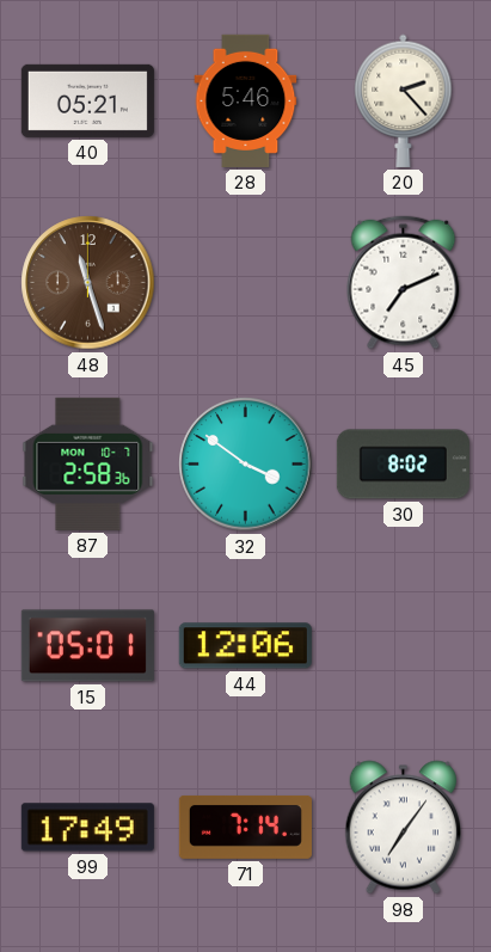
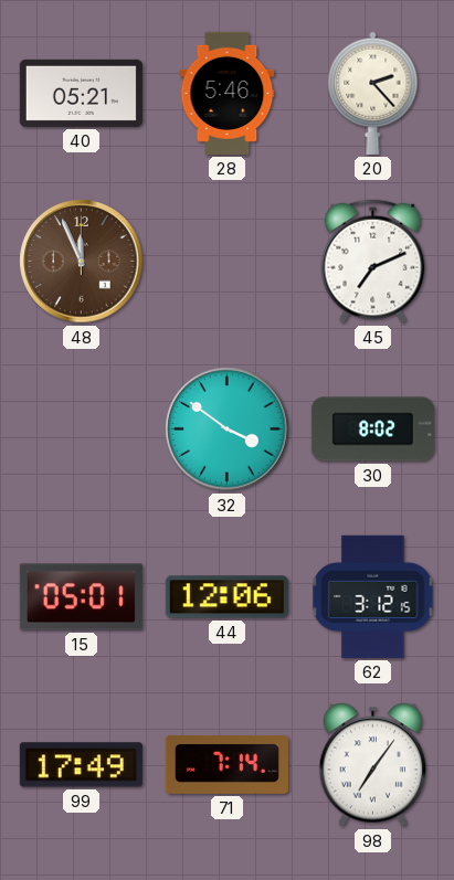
48: 11:27 -> 11:56 (82, 262)
87: 2:58 -> none (88, 463)
62: none -> 3:12 (373, 596)
